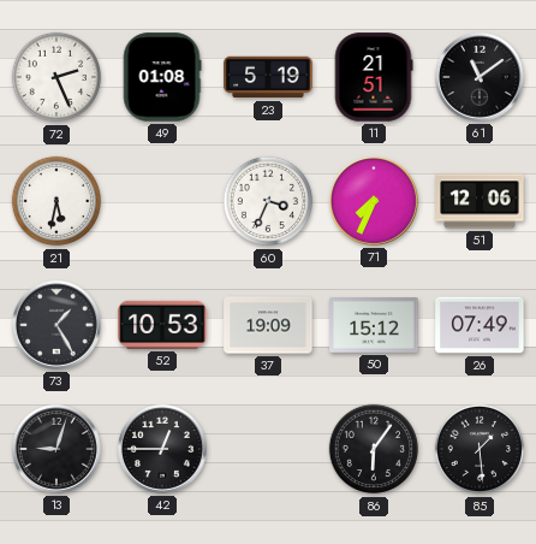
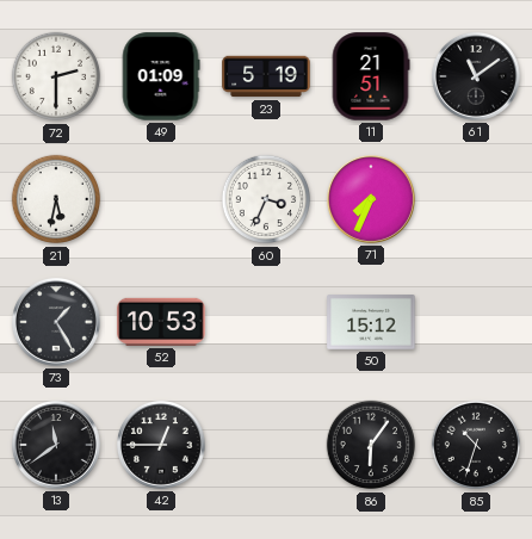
72: 2:26 -> 2:30 (56, 76)
49: 01:08 -> 01:09 (161, 76)
51: 12:06 -> none (480, 201)
37: 19:09 -> none (268, 325)
26: 07:49 -> none (480, 325)
13: 9:03 -> 11:39 (57, 446)
85: 1:29 -> 10:33 (476, 445)
